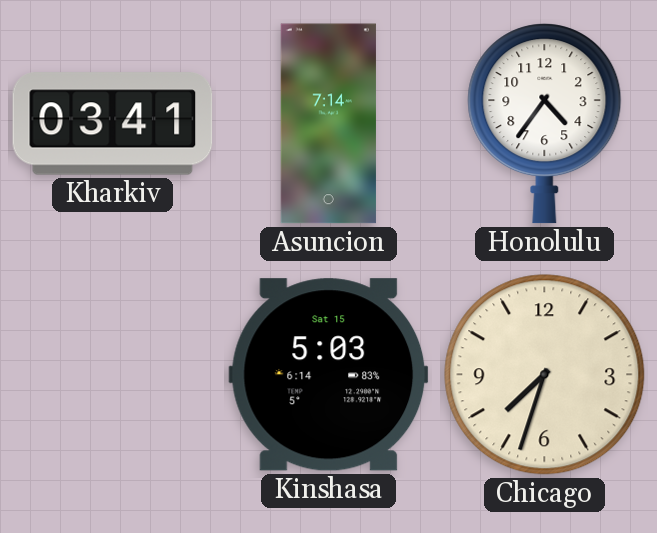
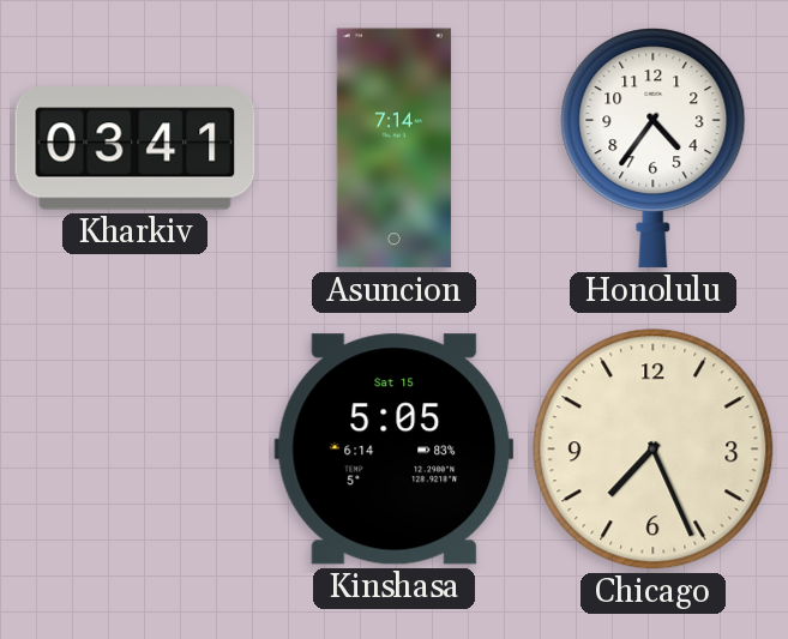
Kinshasa: 5:03 -> 5:05 (395, 450)
Chicago: 7:33 -> 7:26 (654, 450)
